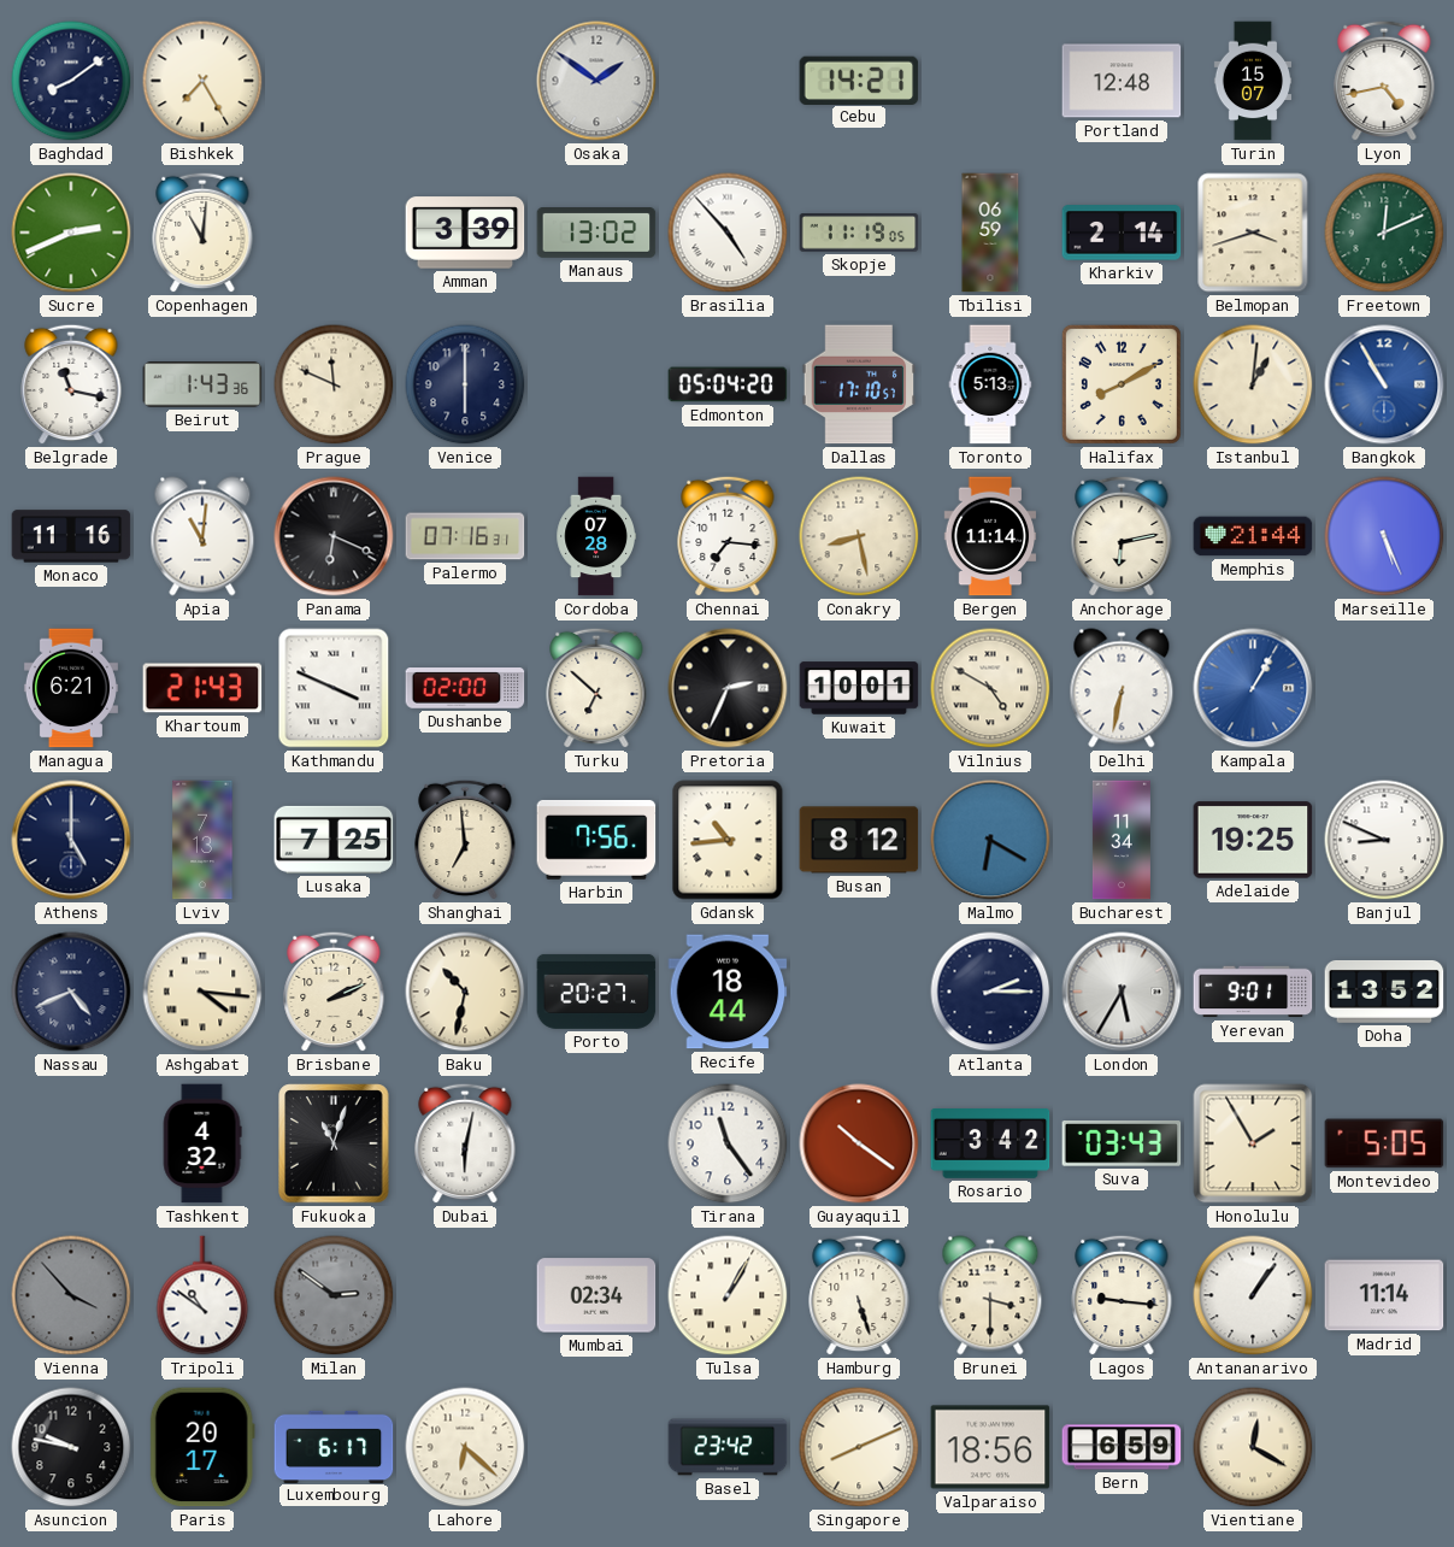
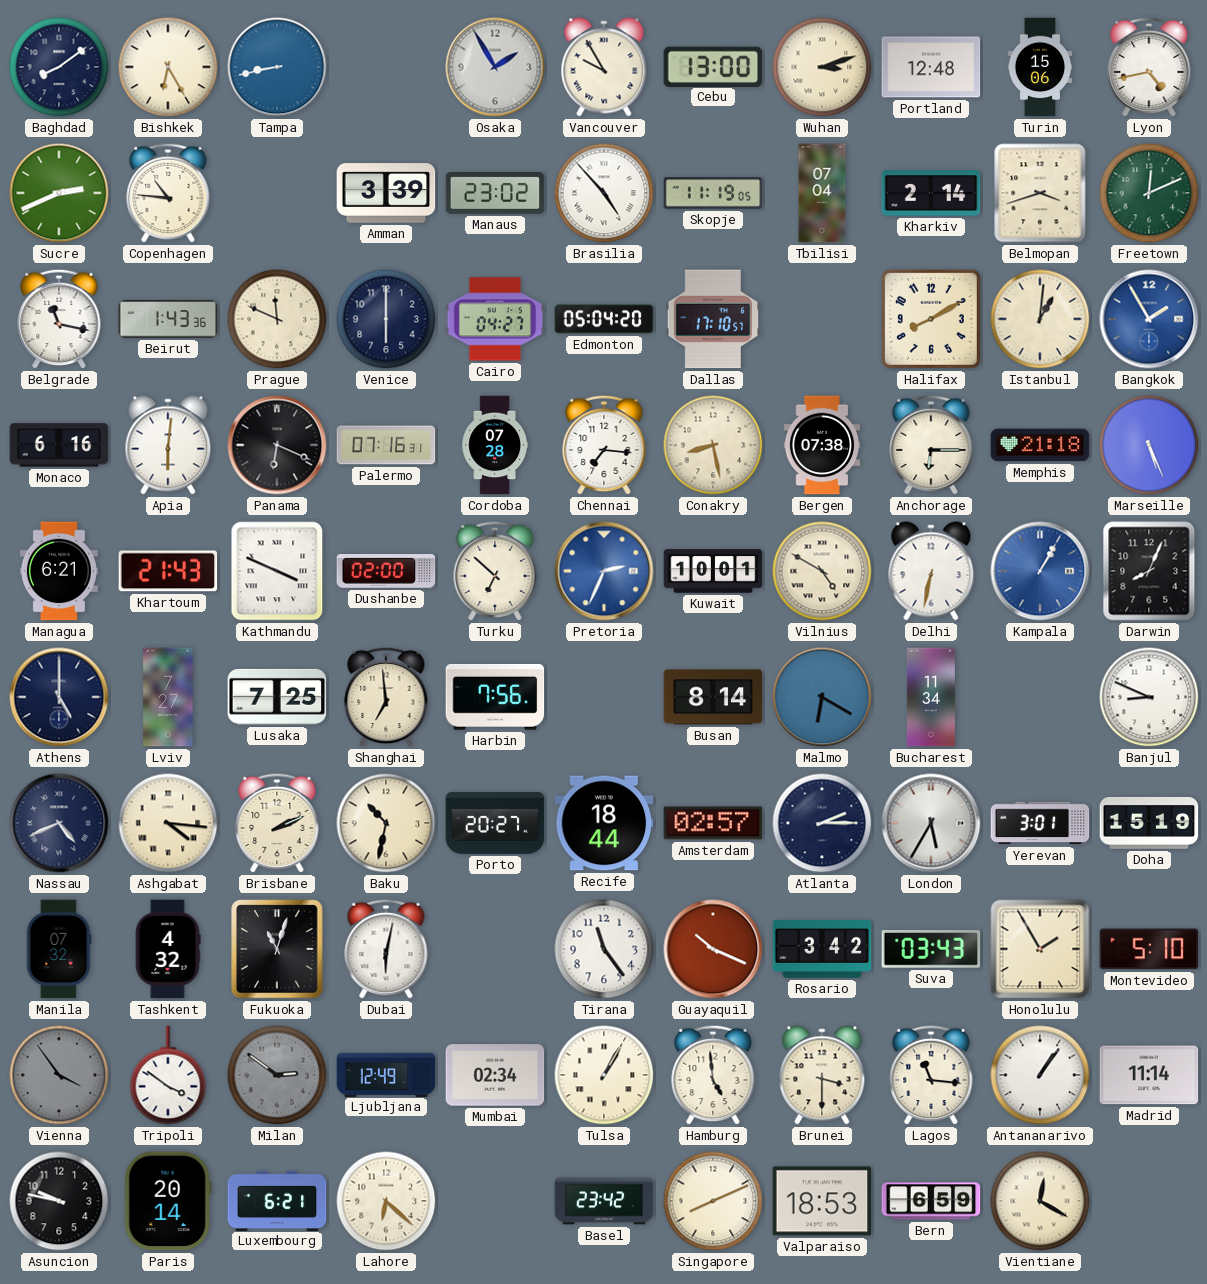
Bishkek: 7:25 -> 6:25 (168, 67)
Tampa: none -> 8:43 (277, 67)
Osaka: 1:51 -> 1:55 (495, 67)
Vancouver: none -> 9:55 (604, 67)
Cebu: 14:21 -> 13:00 (713, 66)
Wuhan: none -> 3:12 (822, 67)
Turin: 15:07 -> 15:06 (1040, 67)
Copenhagen: 11:01 -> 10:46 (168, 193)
Manaus: 13:02 -> 23:02 (495, 194)
Tbilisi: 06:59 -> 07:04 (822, 193)
Cairo: none -> 04:27 (495, 319)
Toronto: 5:13 -> none (990, 384)
Bangkok: 10:55 -> 1:55 (1149, 319)
Monaco: 11:16 -> 6:16 (59, 445)
Apia: 11:01 -> 6:01 (168, 445)
Bergen: 11:14 -> 07:38 (822, 445)
Anchorage: 6:13 -> 6:15 (931, 445)
Memphis: 21:44 -> 21:18 (1040, 445)
Pretoria dial: black -> blue (604, 571)
Darwin: none -> 8:04 (1149, 571)
Lviv: 7:13 -> 7:27 (168, 697)
Gdansk: 10:44 -> none (728, 840)
Busan: 8:12 -> 8:14 (713, 697)
Adelaide: 19:25 -> none (1253, 840)
Amsterdam: none -> 02:57 (713, 823)
Yerevan: 9:01 -> 3:01 (1040, 823)
Doha: 13:52 -> 15:19 (1149, 823)
Manila: none -> 07:32 (59, 949)
Guayaquil: 10:21 -> 10:19 (713, 949)
Montevideo: 5:05 -> 5:10 (1149, 949)
Vienna: 3:53 -> 3:54 (59, 1075)
Tripoli: 10:51 -> 3:51 (168, 1075)
Ljubljana: none -> 12:49 (386, 1074)
Hamburg: 5:27 -> 4:59 (713, 1075)
Lagos: 9:16 -> 11:16 (931, 1075)
Paris: 20:17 -> 20:14 (168, 1201)
Luxembourg: 6:17 -> 6:21 (277, 1200)
Valparaiso: 18:56 -> 18:53 (822, 1201)
